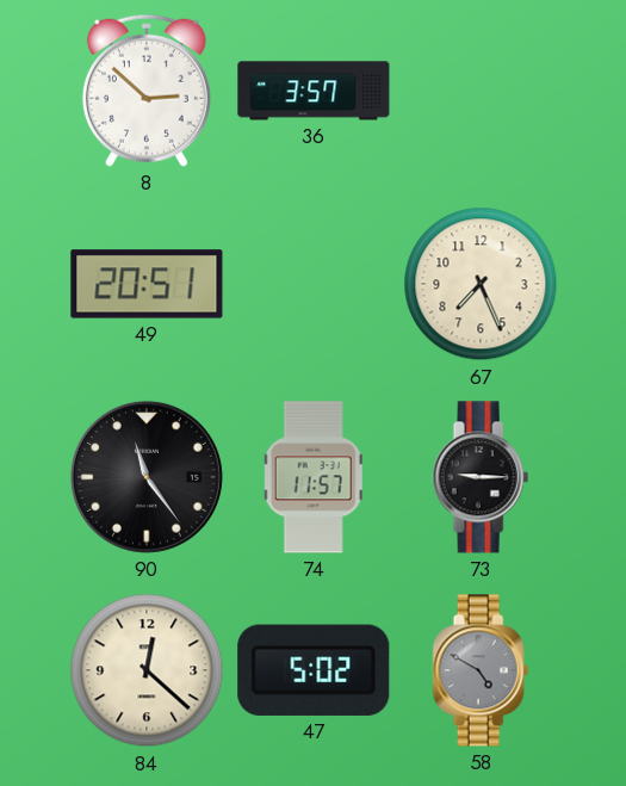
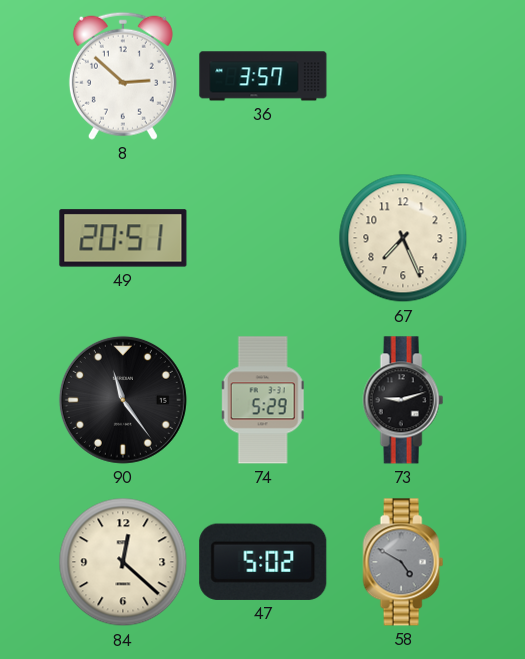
74: 11:57 -> 5:29 (263, 400)
73: 9:15 -> 9:12 (403, 400)
